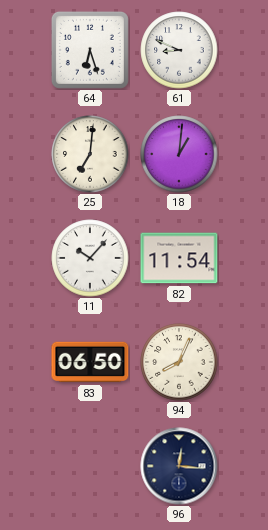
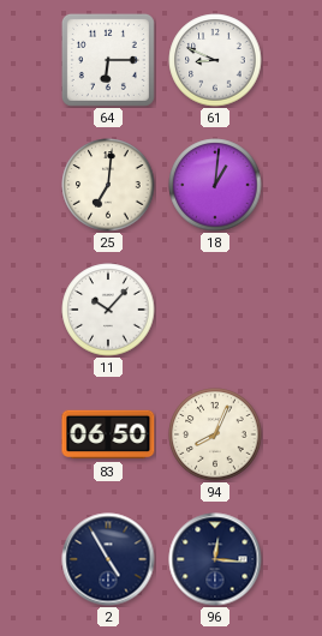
64: 6:27 -> 6:15 (108, 60)
82: 11:54 -> none (179, 258)
2: none -> 4:55 (108, 559)
